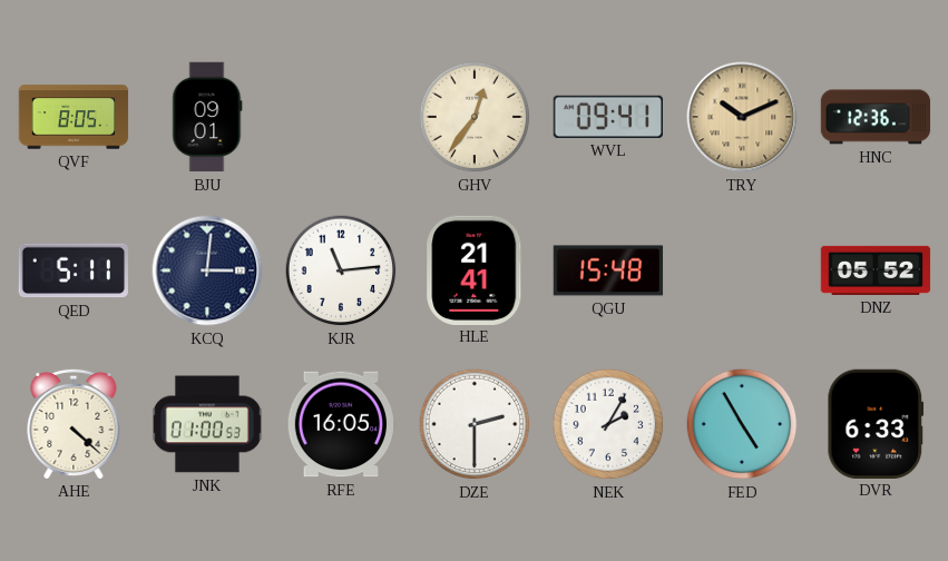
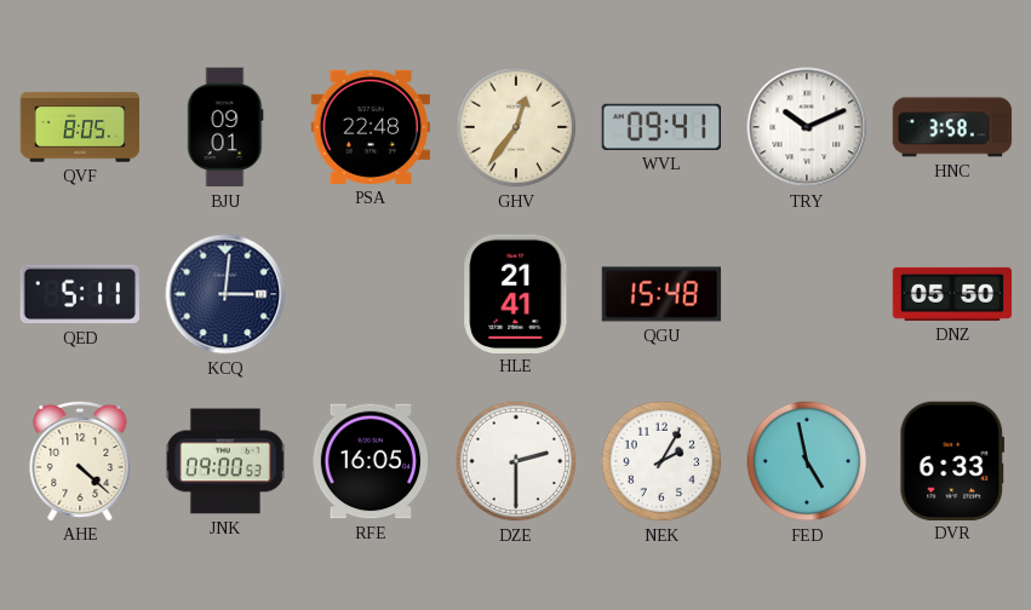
PSA: none -> 22:48 (370, 127)
TRY dial: champagne -> white (807, 127)
HNC: 12:36 -> 3:58 (952, 127)
KJR: 11:14 -> none (341, 270)
DNZ: 05:52 -> 05:50 (952, 294)
JNK: 01:00 -> 09:00 (225, 461)
FED: 4:55 -> 4:58 (807, 461)
